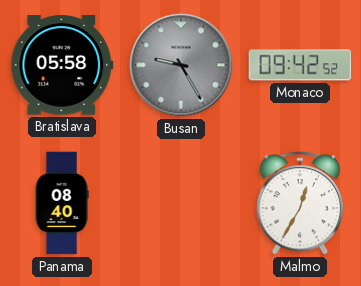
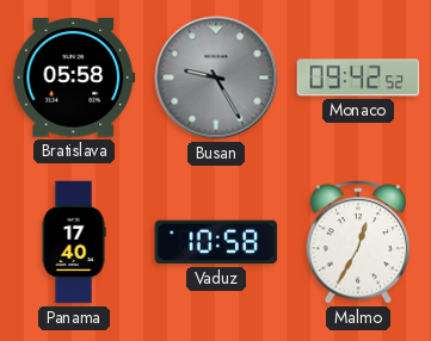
Panama: 08:40 -> 17:40 (74, 242)
Vaduz: none -> 10:58 (216, 242)
